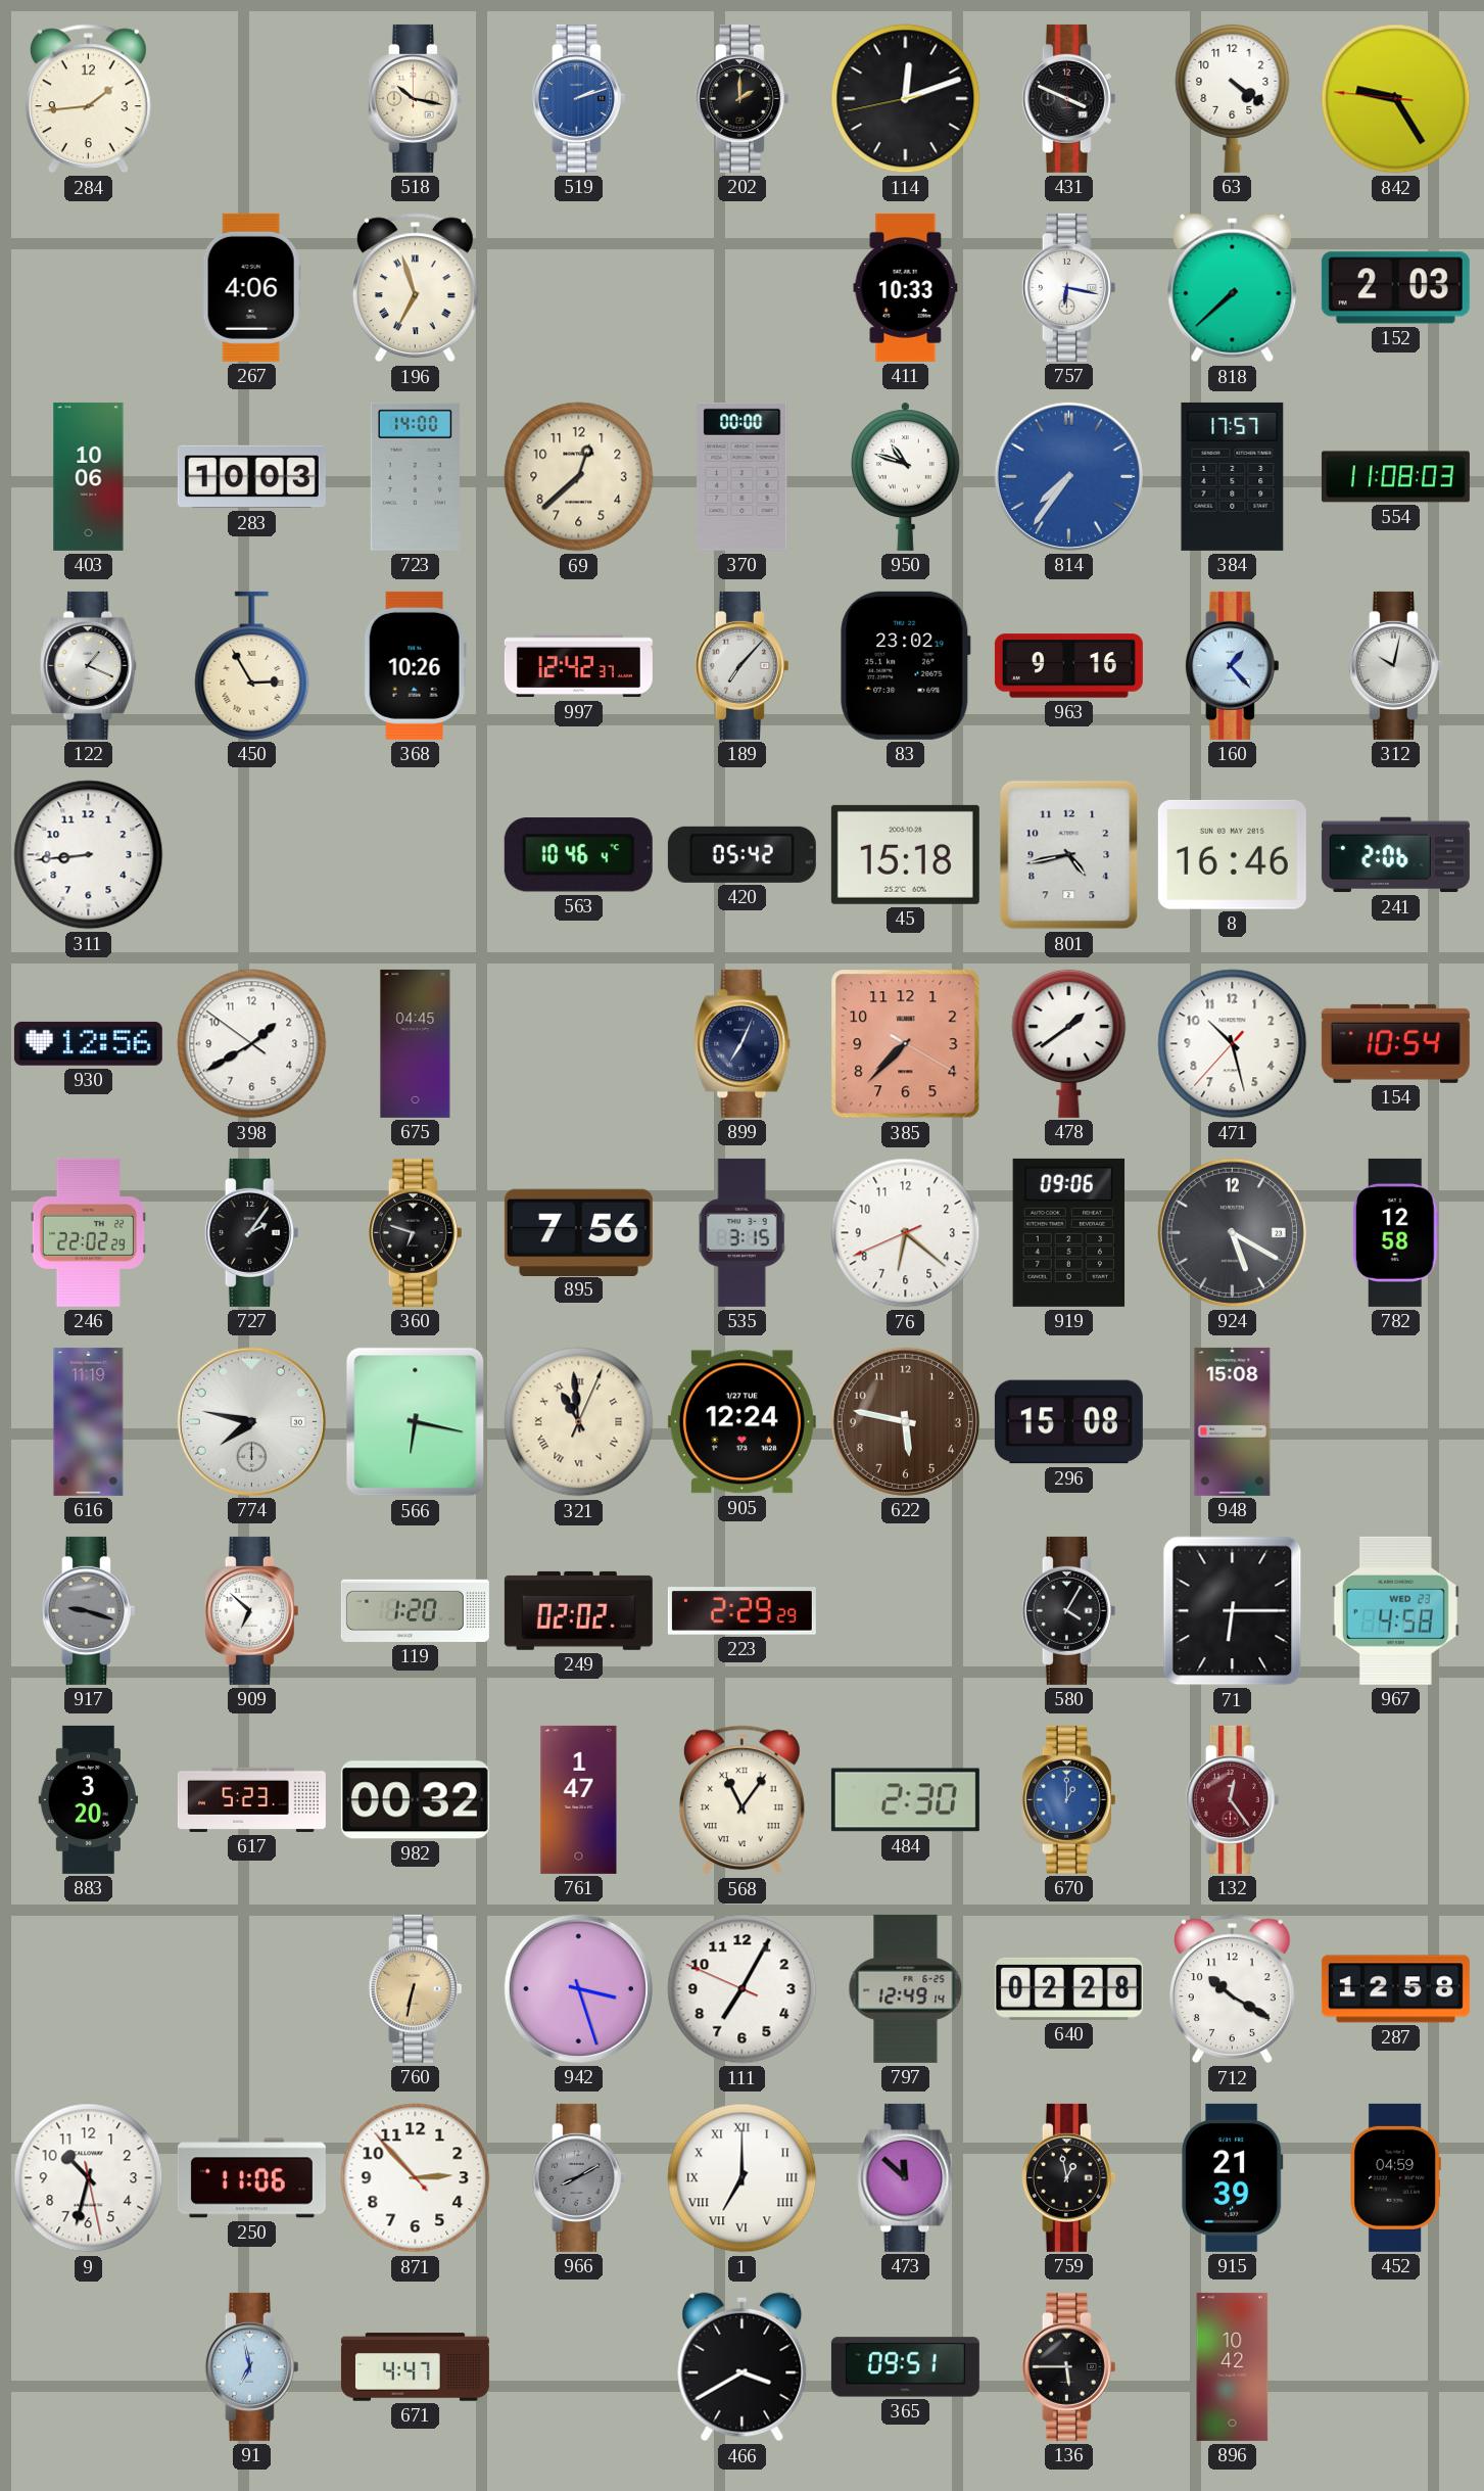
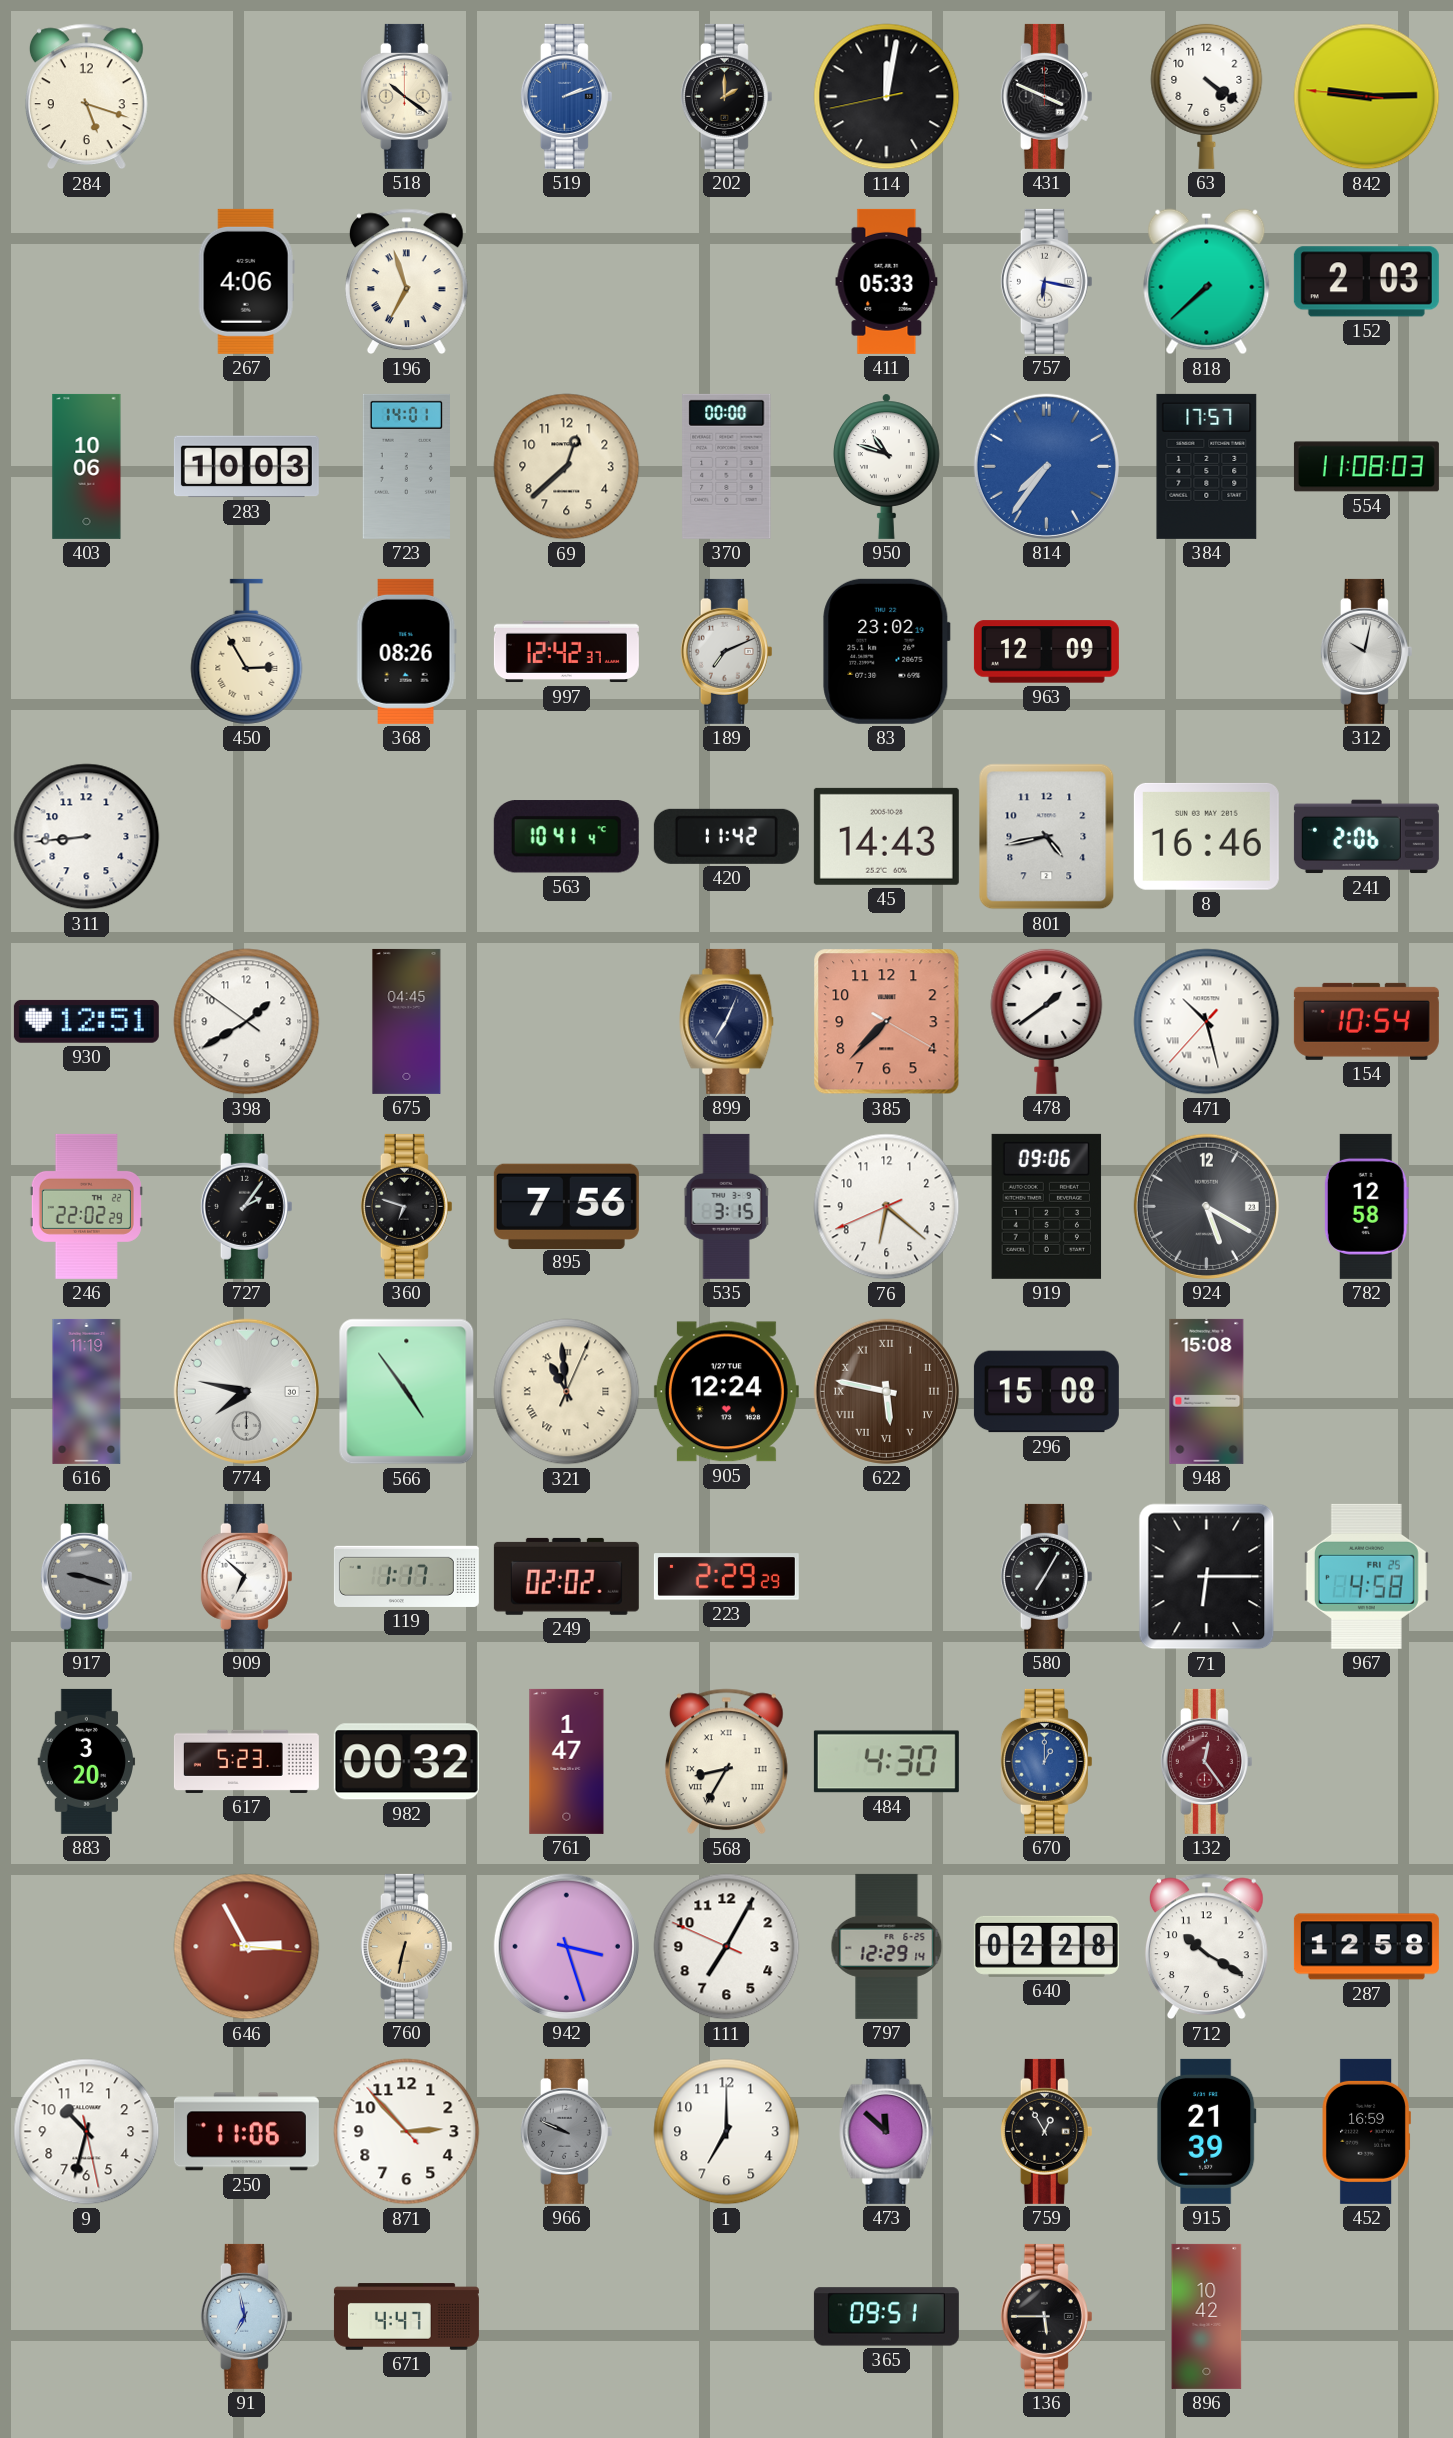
284: 1:44 -> 5:18 (86, 97)
518: 10:17 -> 10:21 (406, 96)
114: 12:11 -> 12:01 (887, 97)
842: 9:24 -> 9:14 (1367, 97)
411: 10:33 -> 05:33 (887, 281)
723: 14:00 -> 14:01 (406, 466)
122: 1:19 -> none (89, 665)
368: 10:26 -> 08:26 (406, 651)
189: 7:07 -> 7:11 (726, 651)
963: 9:16 -> 12:09 (1046, 652)
160: 1:23 -> none (1232, 665)
563: 10:46 -> 10:41 (566, 837)
420: 05:42 -> 11:42 (726, 836)
45: 15:18 -> 14:43 (886, 836)
930: 12:56 -> 12:51 (86, 1021)
471 numerals: Arabic -> Roman (1207, 1022)
566: 6:17 -> 4:54 (407, 1392)
622 numerals: Arabic -> Roman (886, 1391)
119: 1:20 -> 1:17 (406, 1576)
580: 4:05 -> 7:05 (1046, 1576)
967 date: WED 23 -> FRI 25 (1366, 1576)
568: 11:06 -> 8:35 (726, 1762)
484: 2:30 -> 4:30 (886, 1762)
646: none -> 2:55 (247, 1947)
797: 12:49 -> 12:29 (887, 1946)
966: 8:10 -> 9:49 (566, 2131)
1 numerals: Roman -> Arabic (727, 2132)
759: 12:58 -> 12:55 (1046, 2131)
452: 04:59 -> 16:59 (1366, 2131)
466: 3:40 -> none (743, 2367)
